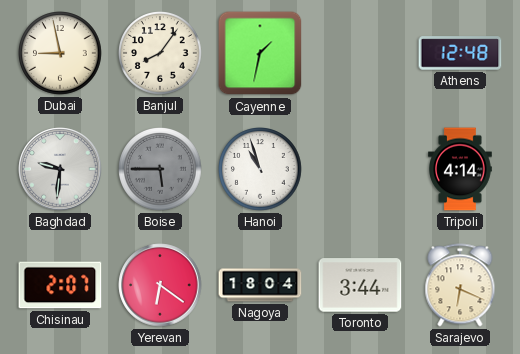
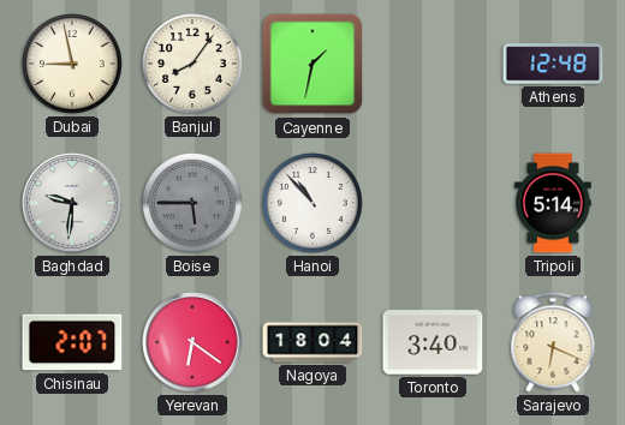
Hanoi: 10:57 -> 10:53 (314, 204)
Tripoli: 4:14 -> 5:14 (553, 203)
Toronto: 3:44 -> 3:40 (433, 342)
